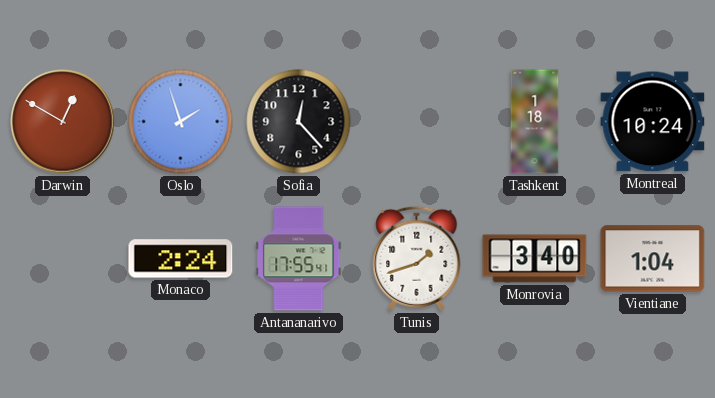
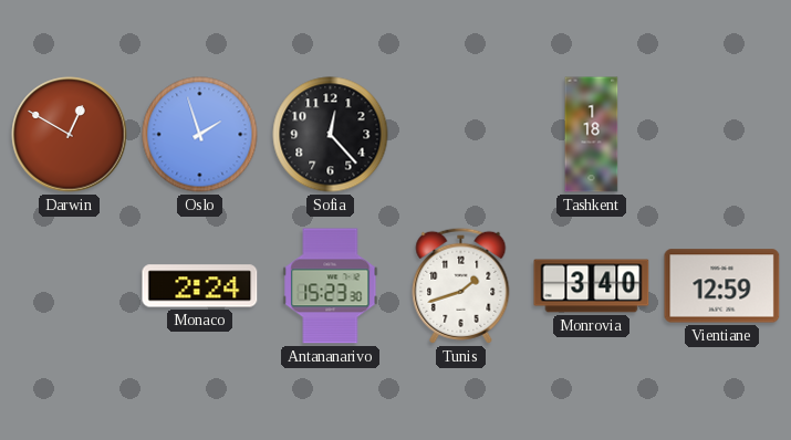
Montreal: 10:24 -> none (653, 122)
Antananarivo: 17:55 -> 15:23 (331, 286)
Vientiane: 1:04 -> 12:59 (722, 286)
